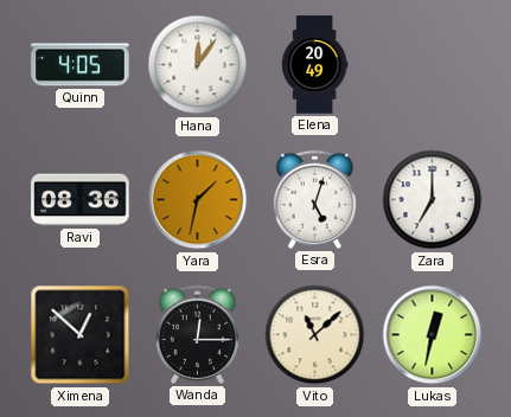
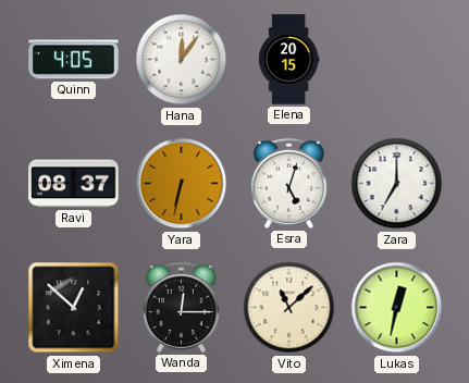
Elena: 20:49 -> 20:15 (288, 60)
Ravi: 08:36 -> 08:37 (74, 184)
Yara: 1:32 -> 6:32 (182, 184)
